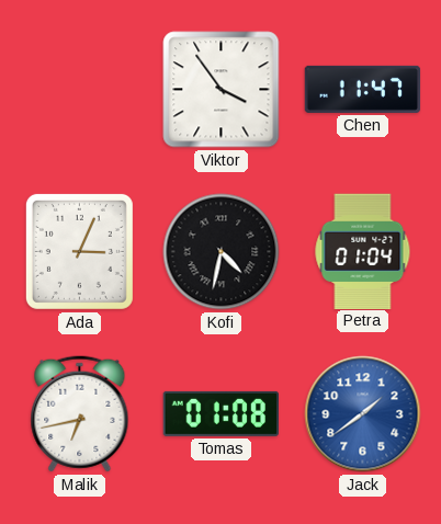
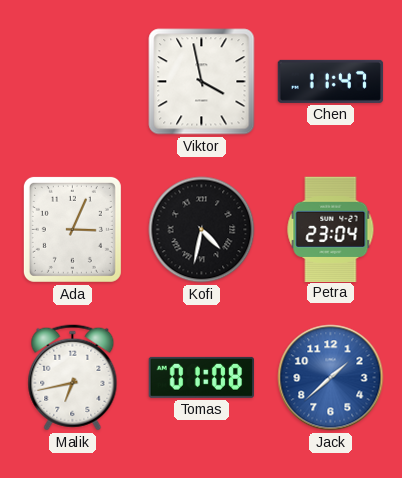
Viktor: 3:54 -> 3:58 (202, 82)
Petra: 01:04 -> 23:04 (331, 229)
Jack: 1:39 -> 1:38 (331, 378)
